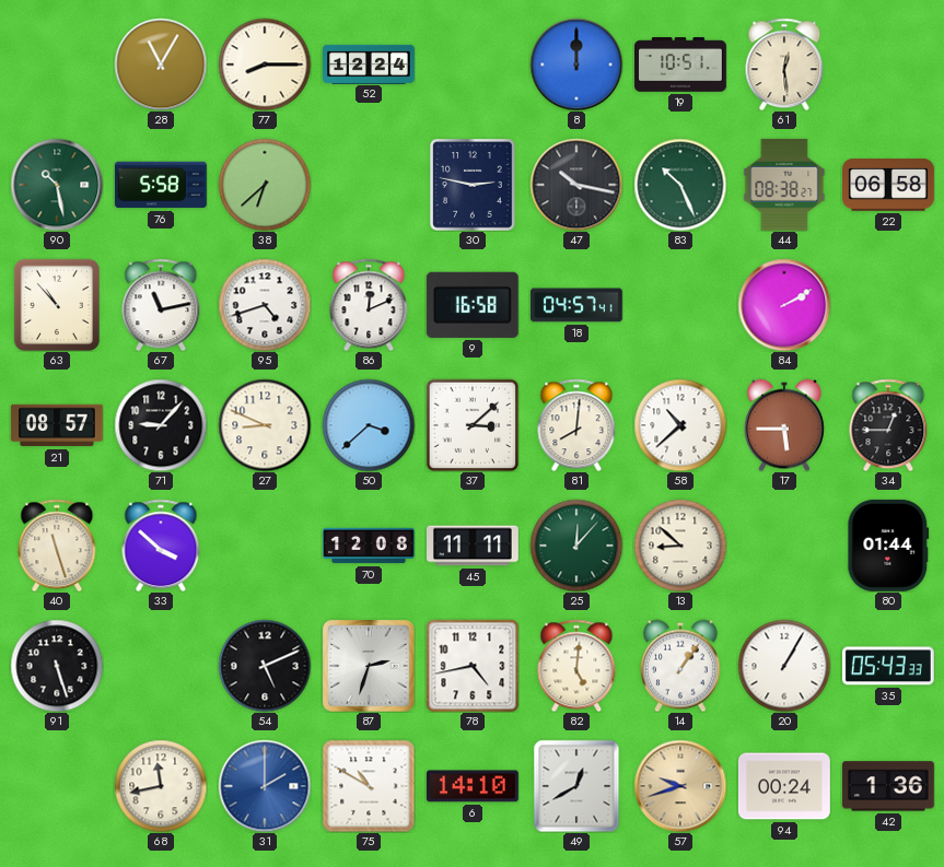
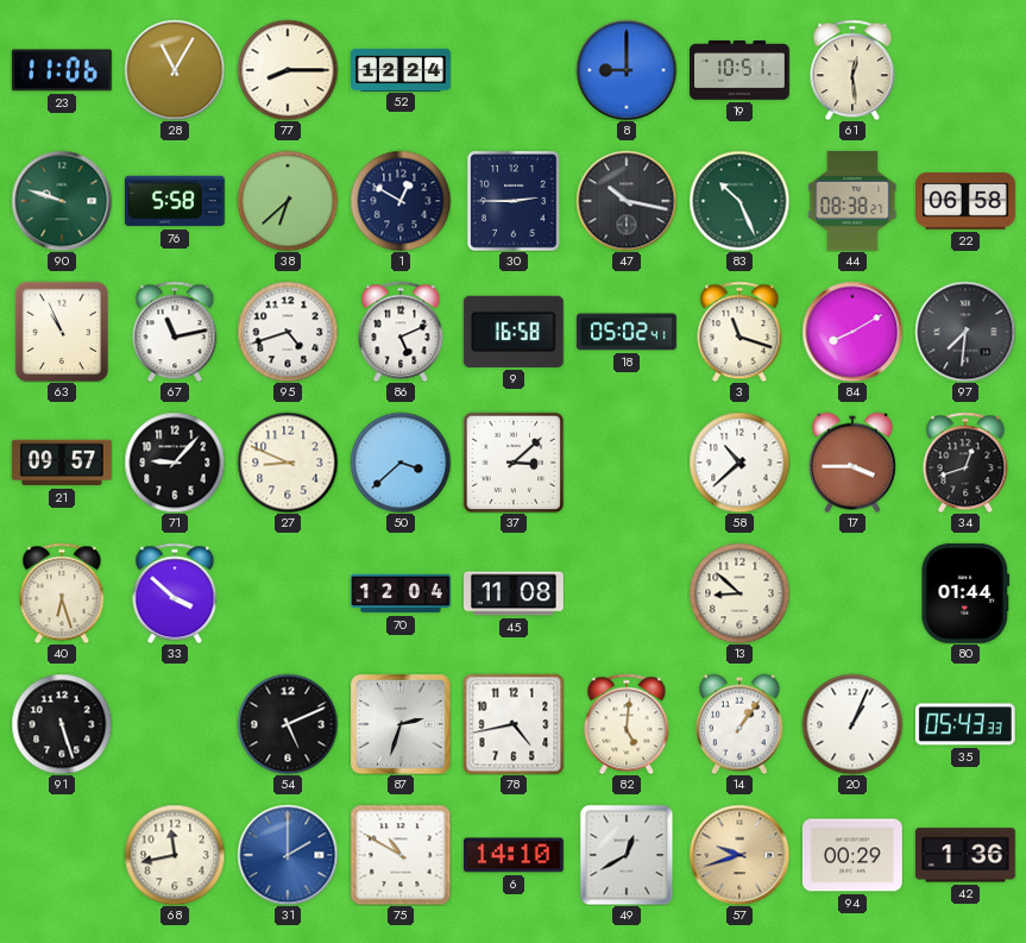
23: none -> 11:06 (62, 70)
8: 12:00 -> 9:00 (627, 70)
90: 10:28 -> 9:48 (62, 201)
1: none -> 12:50 (401, 201)
30: 2:47 -> 2:45 (514, 201)
63: 10:53 -> 10:56 (62, 331)
86: 12:11 -> 5:11 (401, 332)
18: 04:57 -> 05:02 (627, 332)
3: none -> 11:18 (739, 332)
84: 2:10 -> 8:10 (852, 332)
97: none -> 7:31 (965, 332)
21: 08:57 -> 09:57 (62, 463)
81: 8:01 -> none (576, 425)
17: 5:45 -> 3:45 (852, 463)
34: 12:45 -> 12:42 (965, 463)
40: 11:27 -> 6:27 (62, 593)
70: 12:08 -> 12:04 (402, 593)
45: 11:11 -> 11:08 (515, 593)
25: 12:07 -> none (576, 546)
20: 1:05 -> 1:04 (852, 724)
94: 00:24 -> 00:29 (852, 855)
